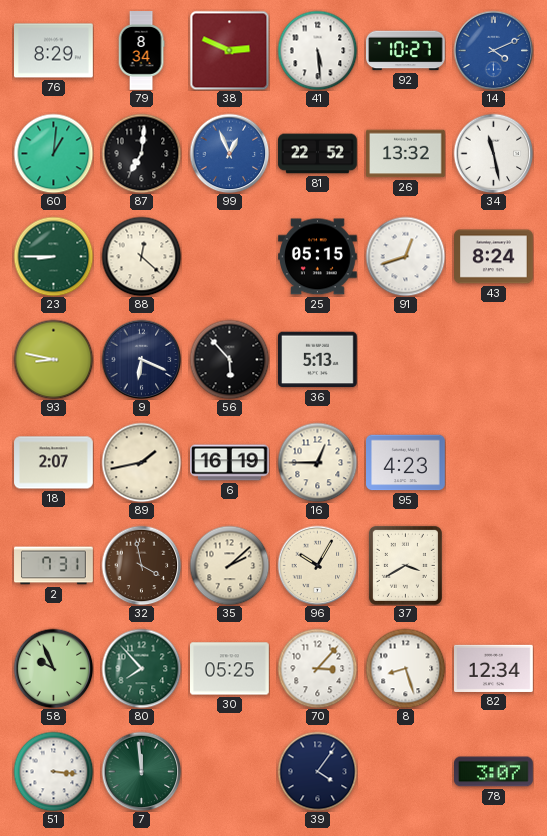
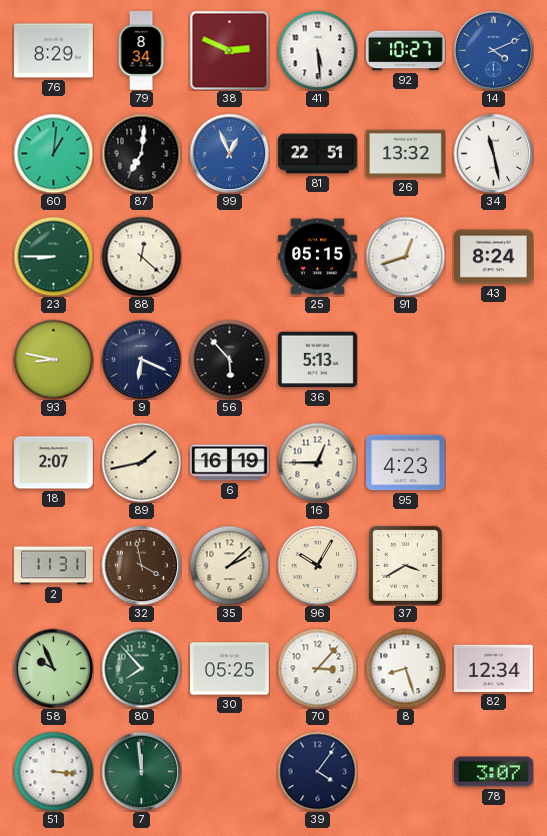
81: 22:52 -> 22:51 (318, 154)
2: 7:31 -> 11:31 (54, 566)
